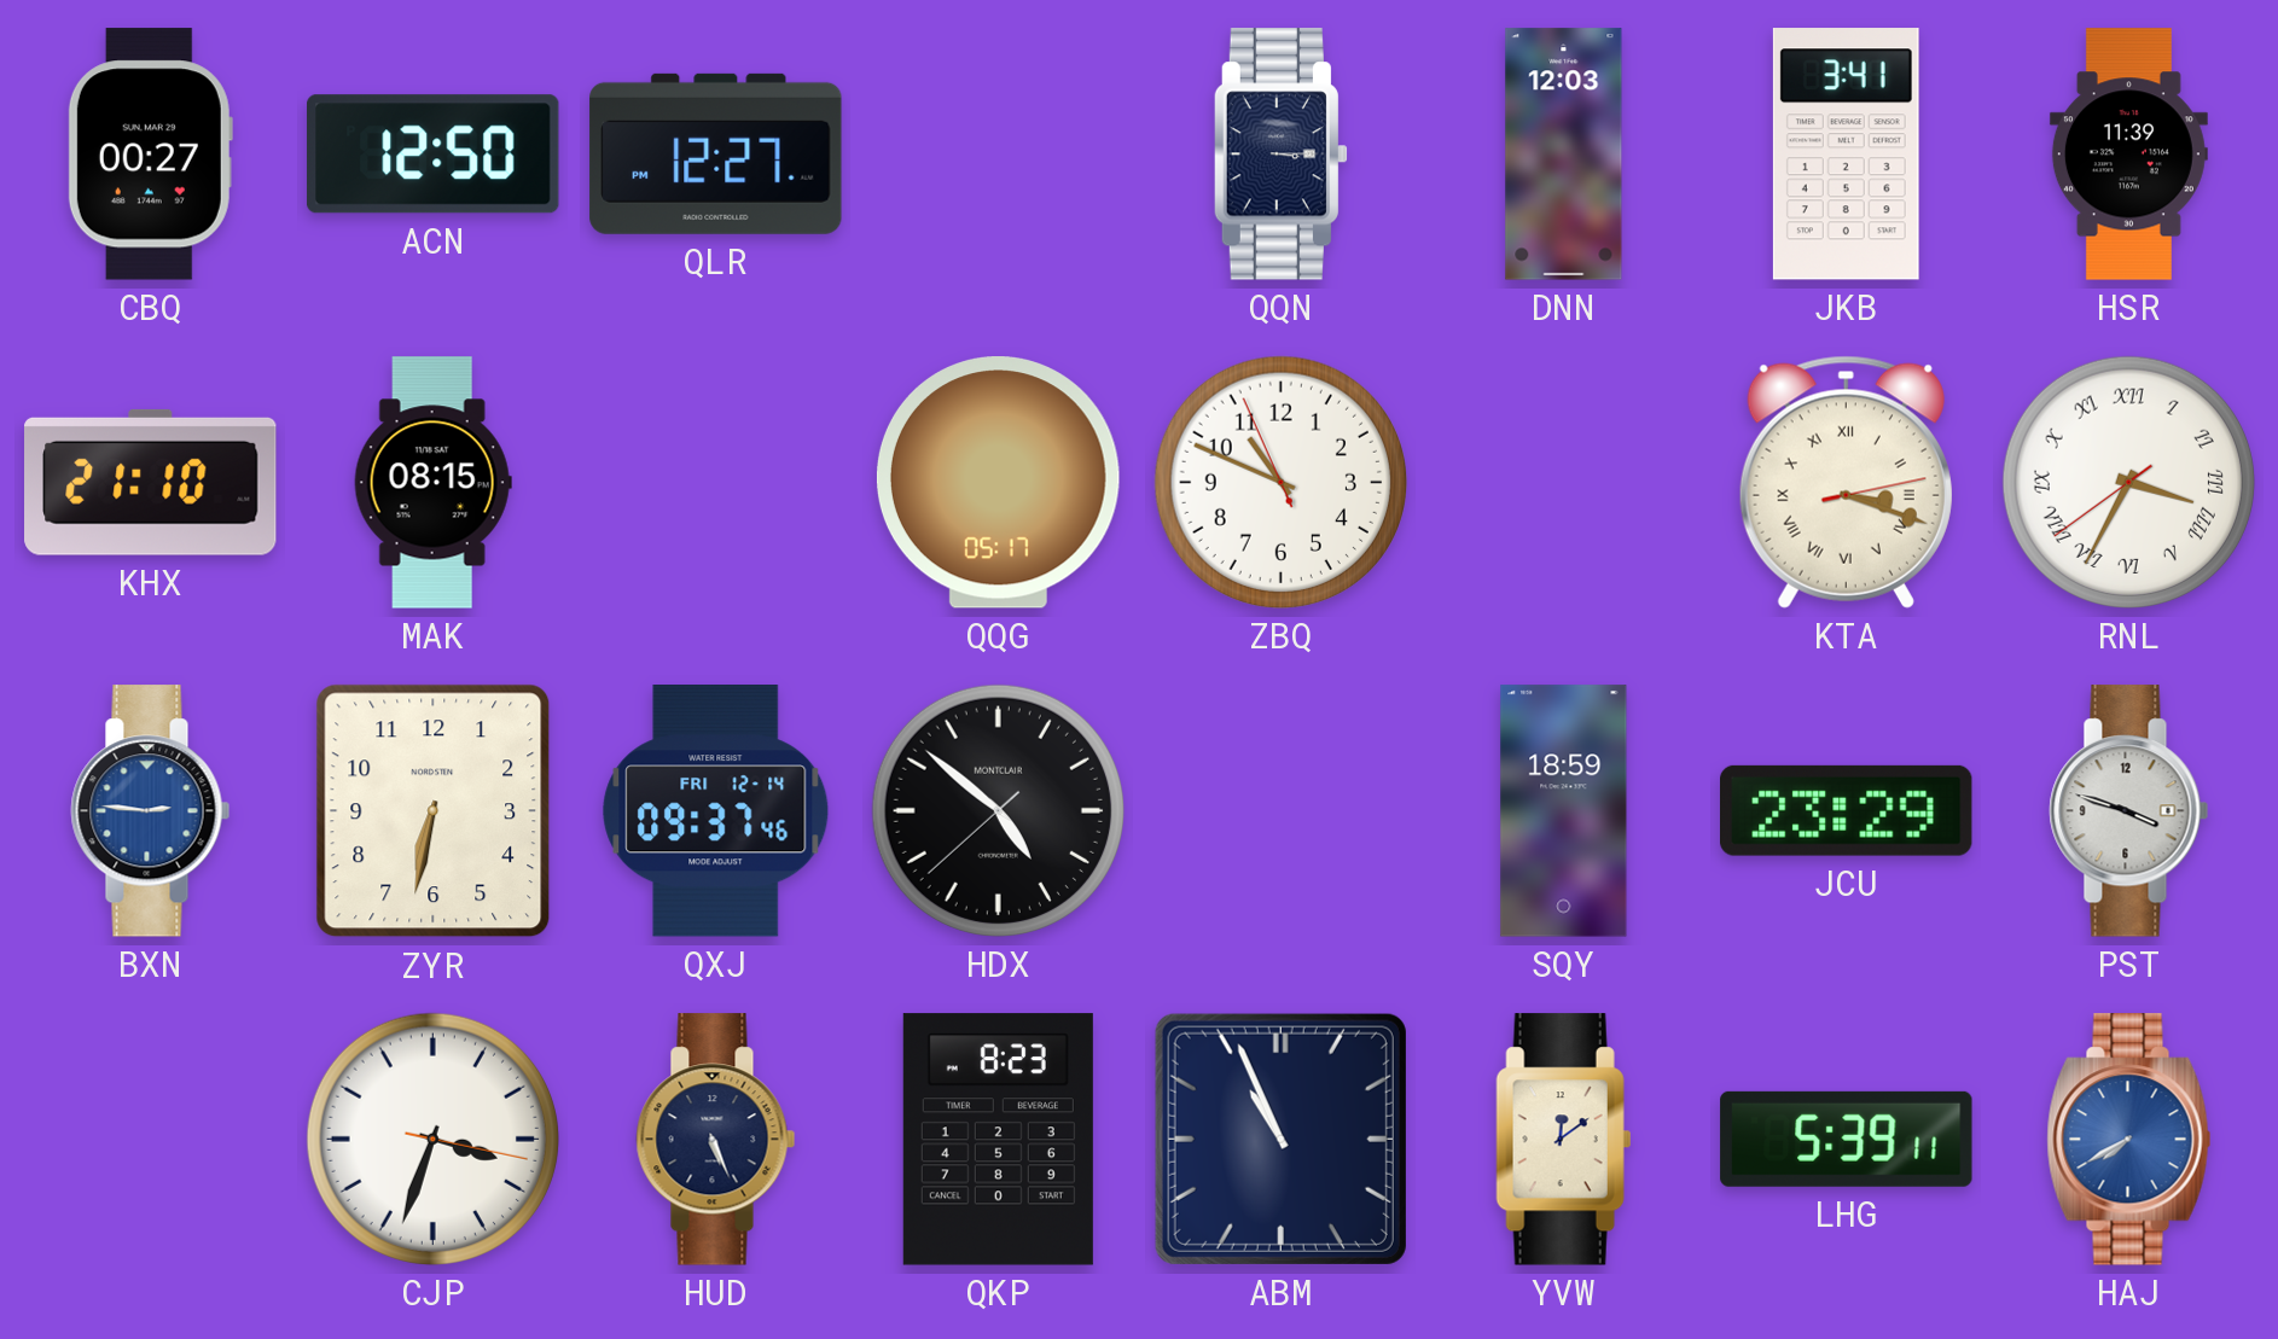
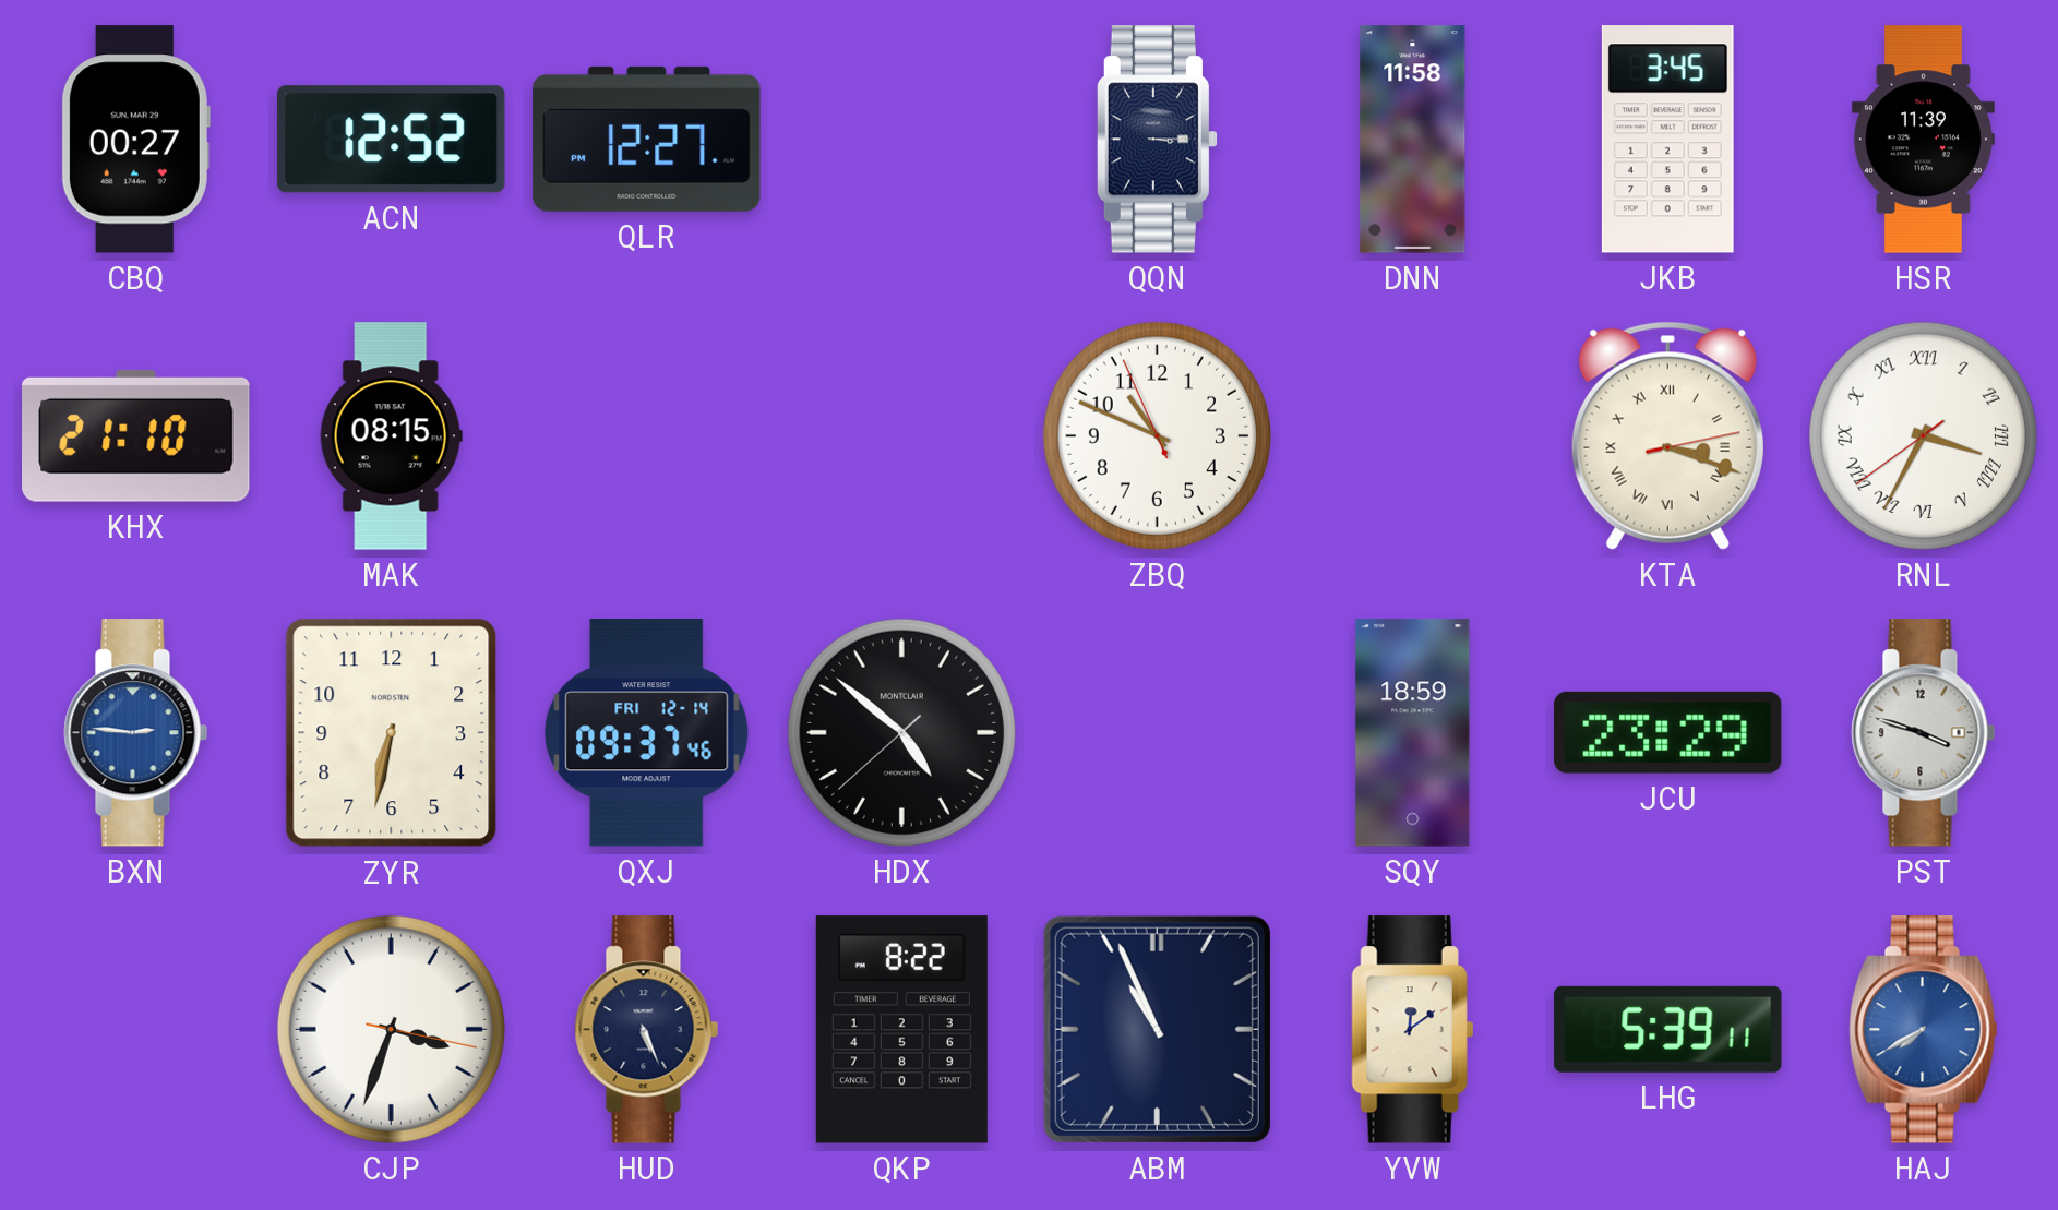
ACN: 12:50 -> 12:52 (392, 140)
DNN: 12:03 -> 11:58 (1413, 140)
JKB: 3:41 -> 3:45 (1667, 140)
QQG: 05:17 -> none (998, 483)
QKP: 8:23 -> 8:22 (901, 1030)
